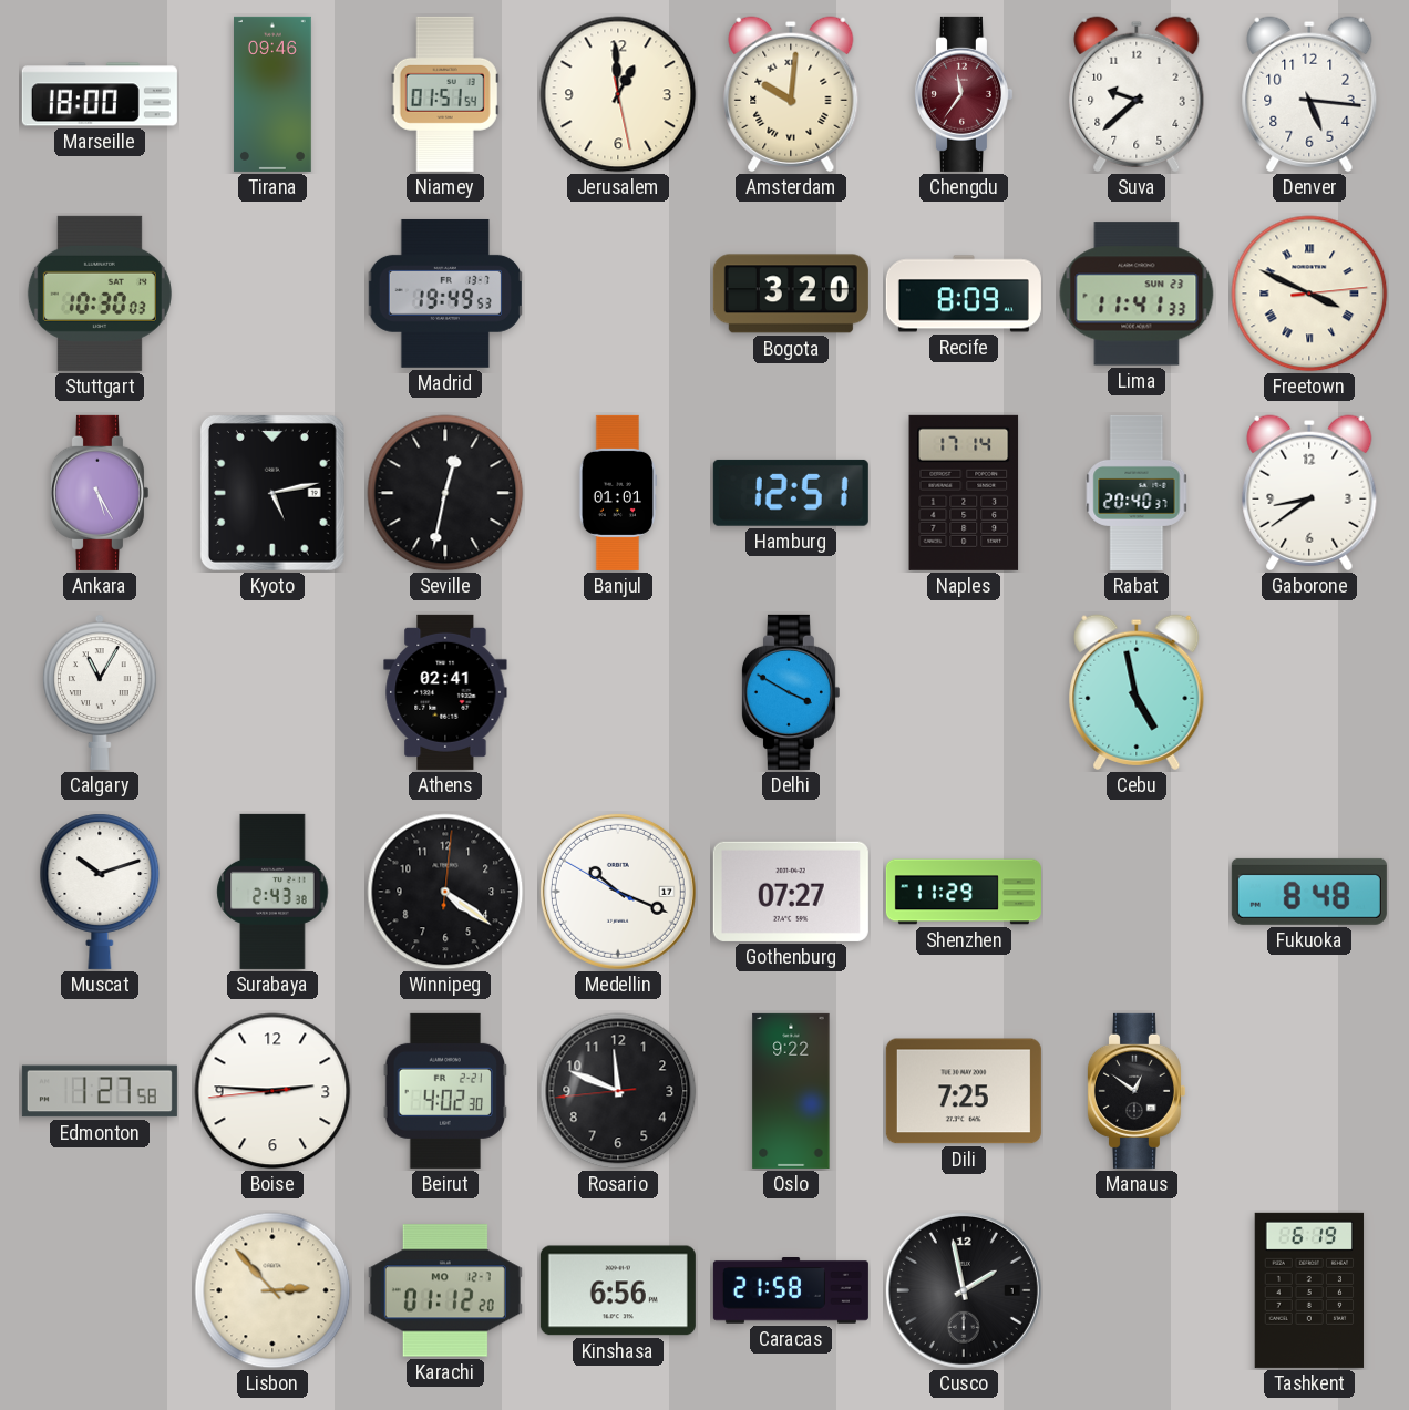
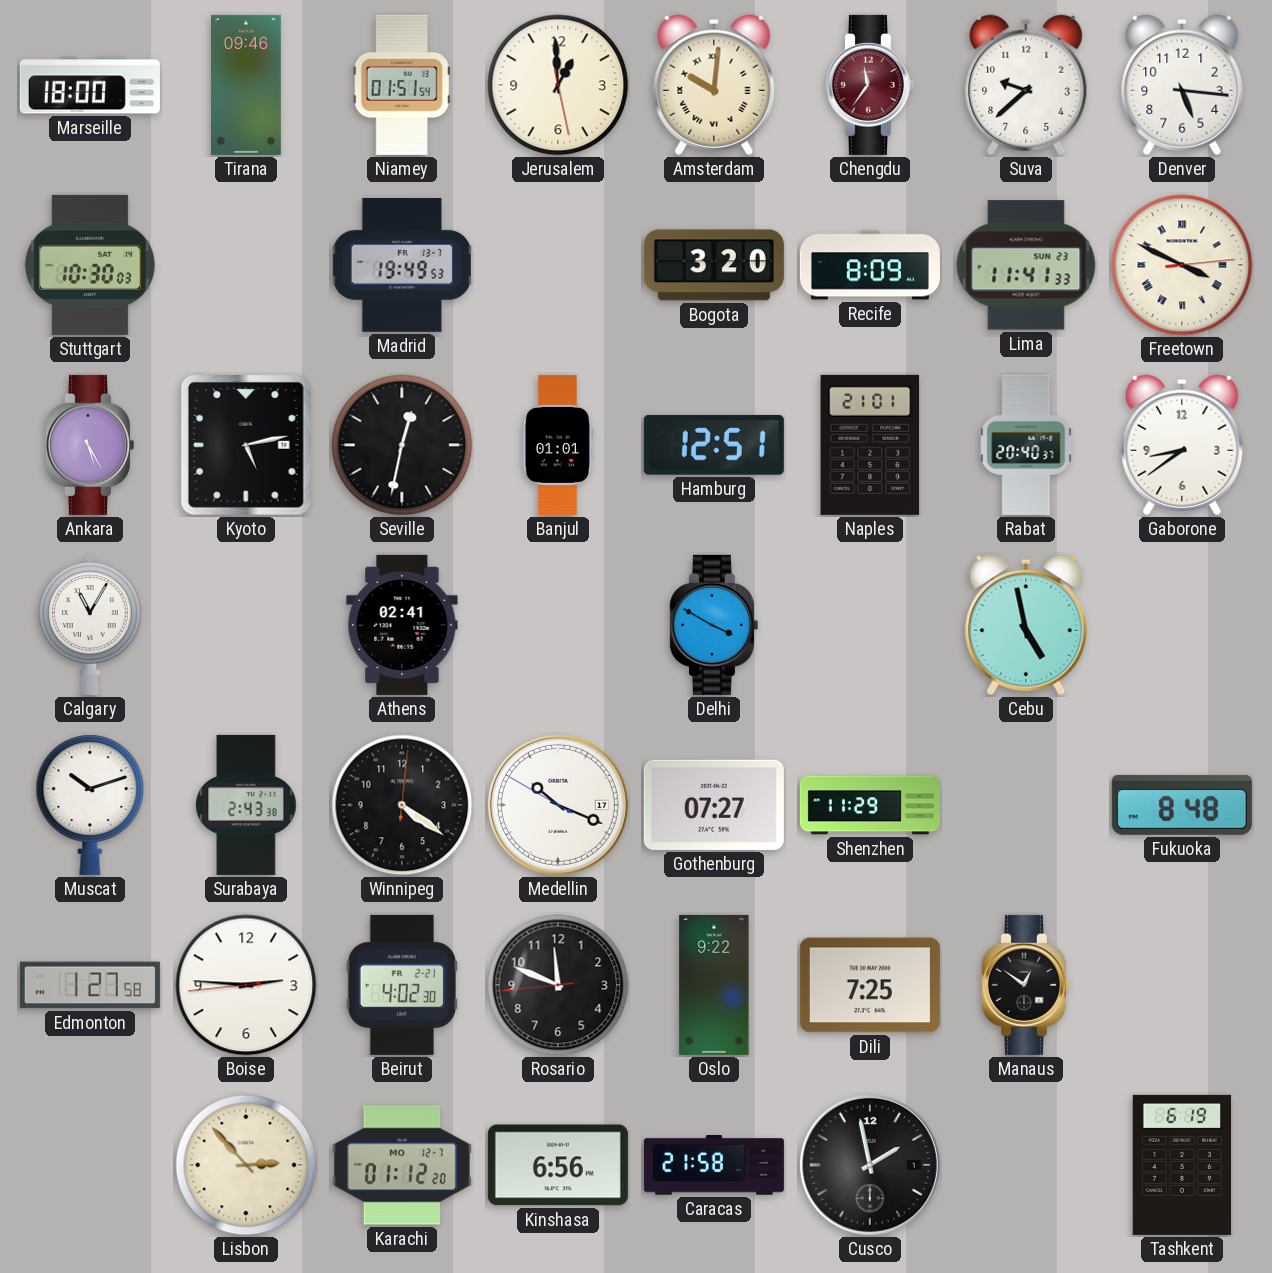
Naples: 17:14 -> 21:01 (870, 445)
